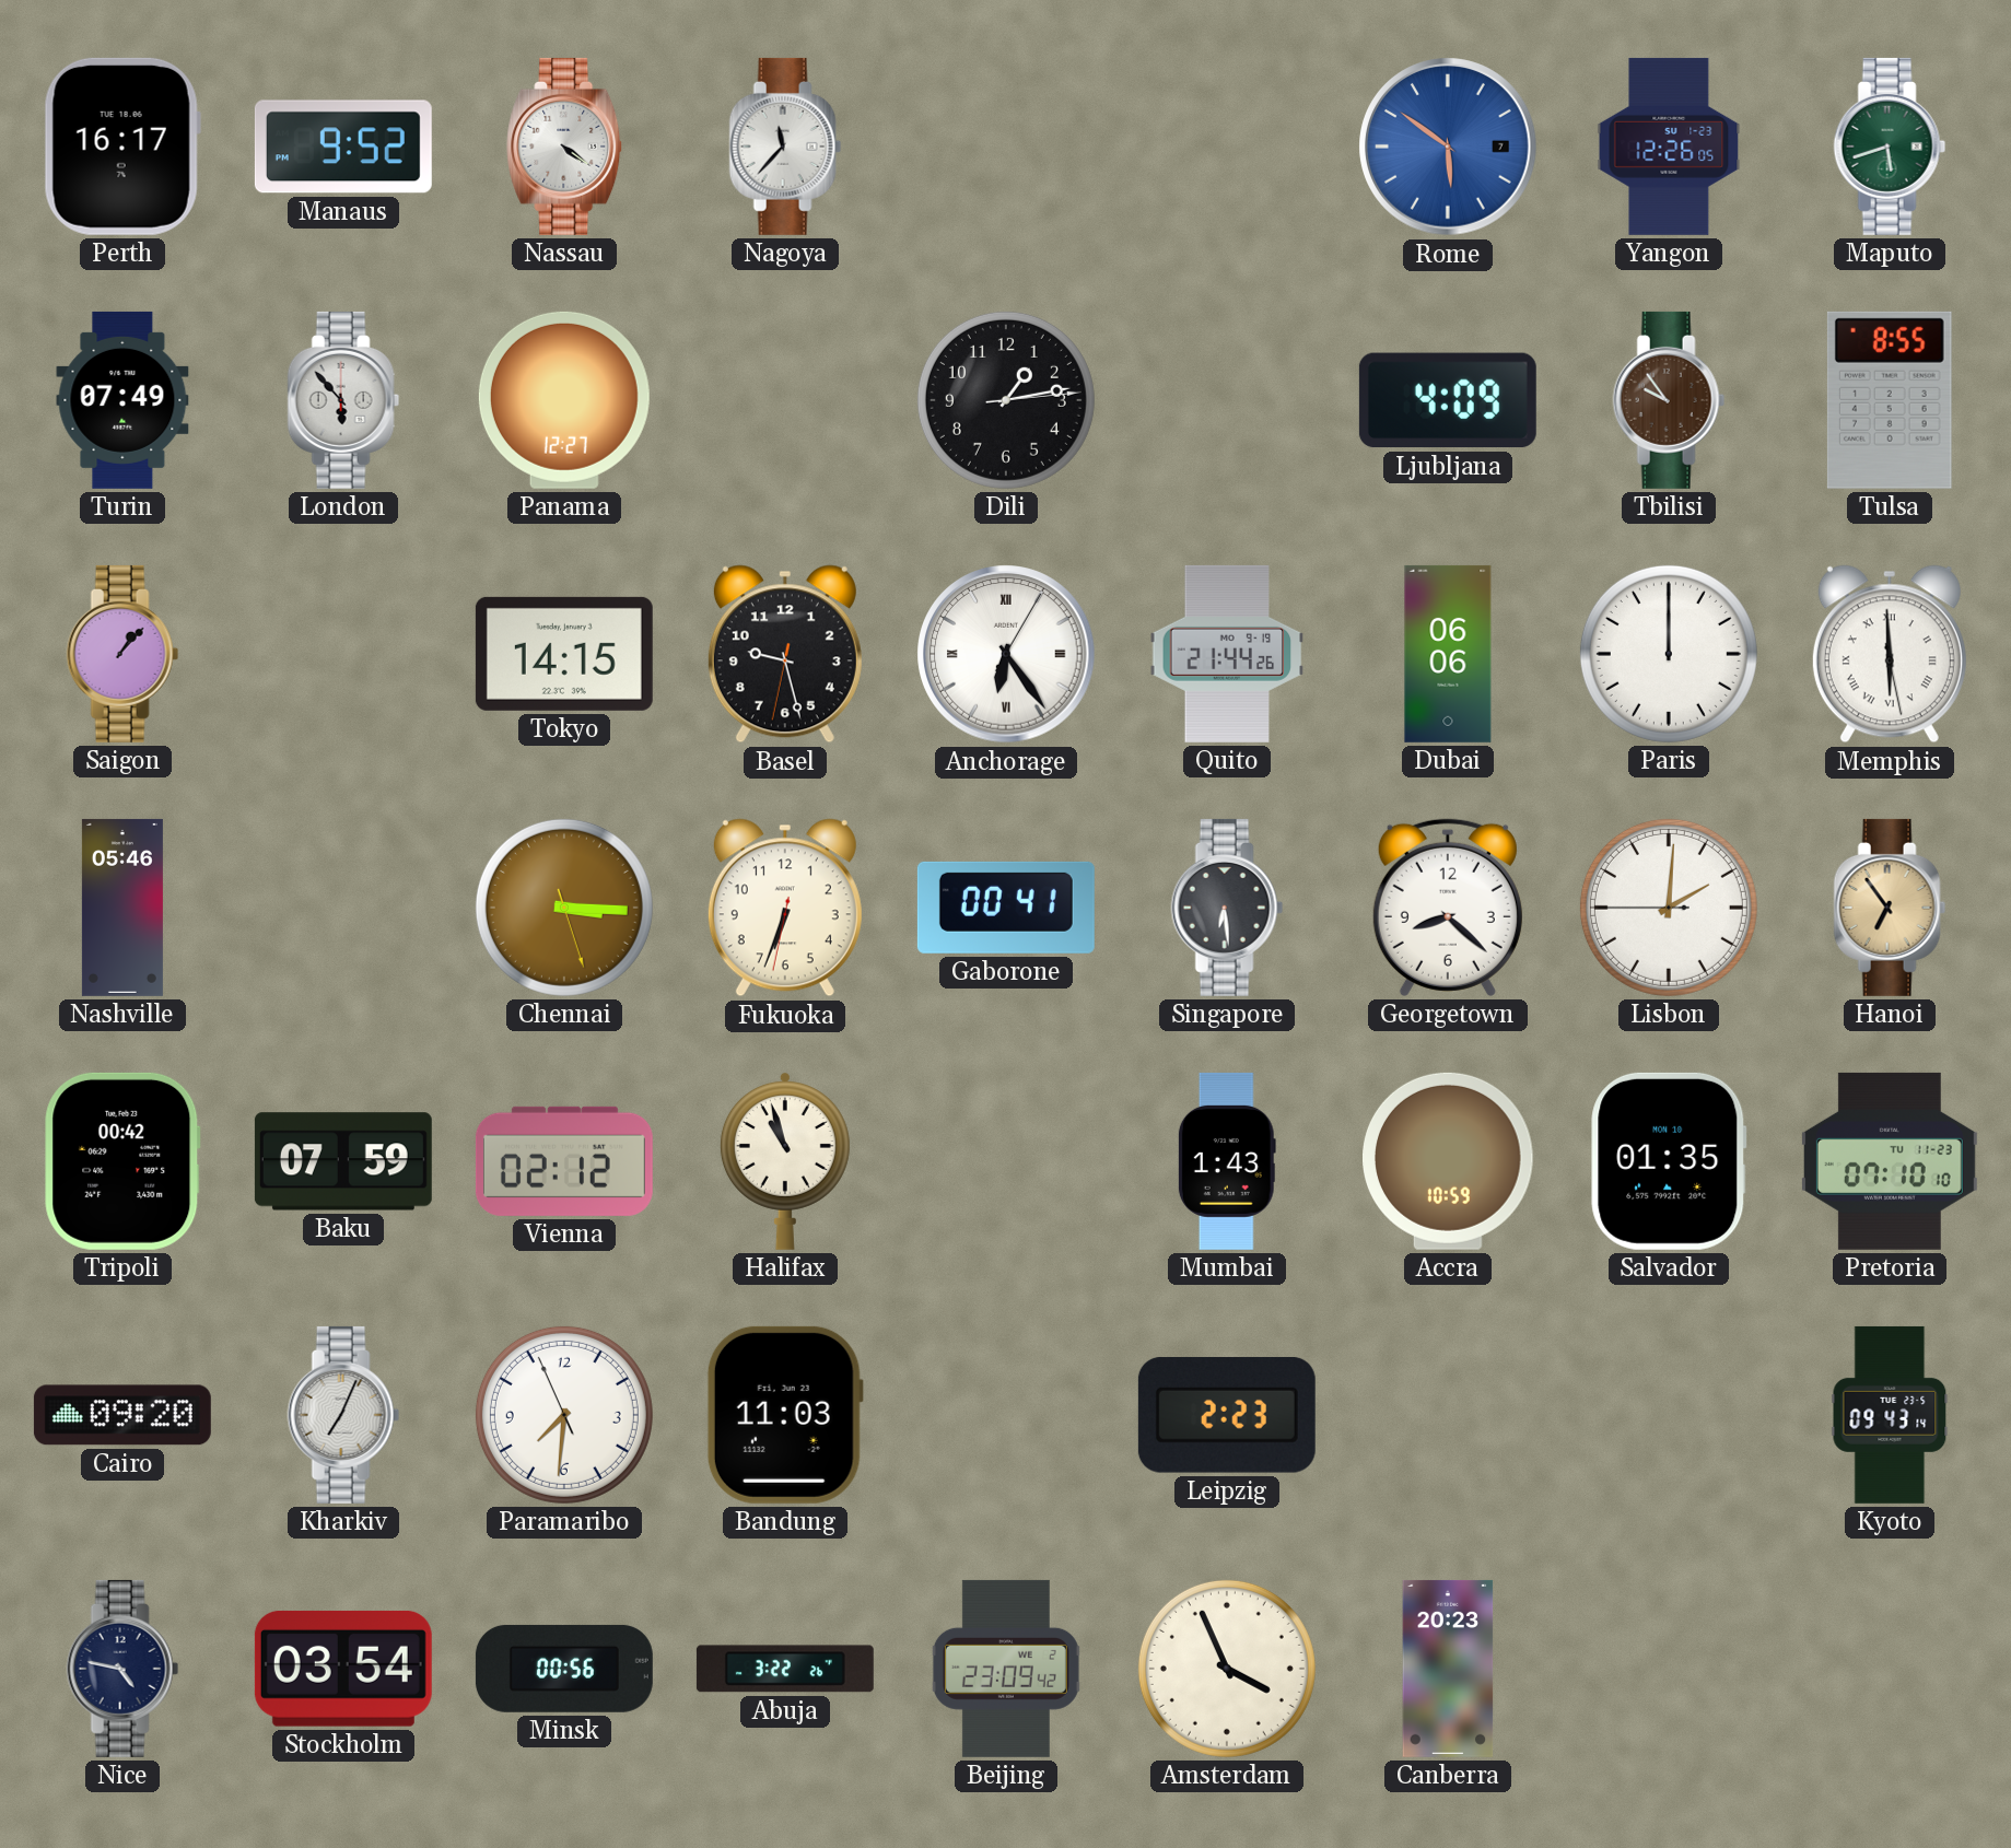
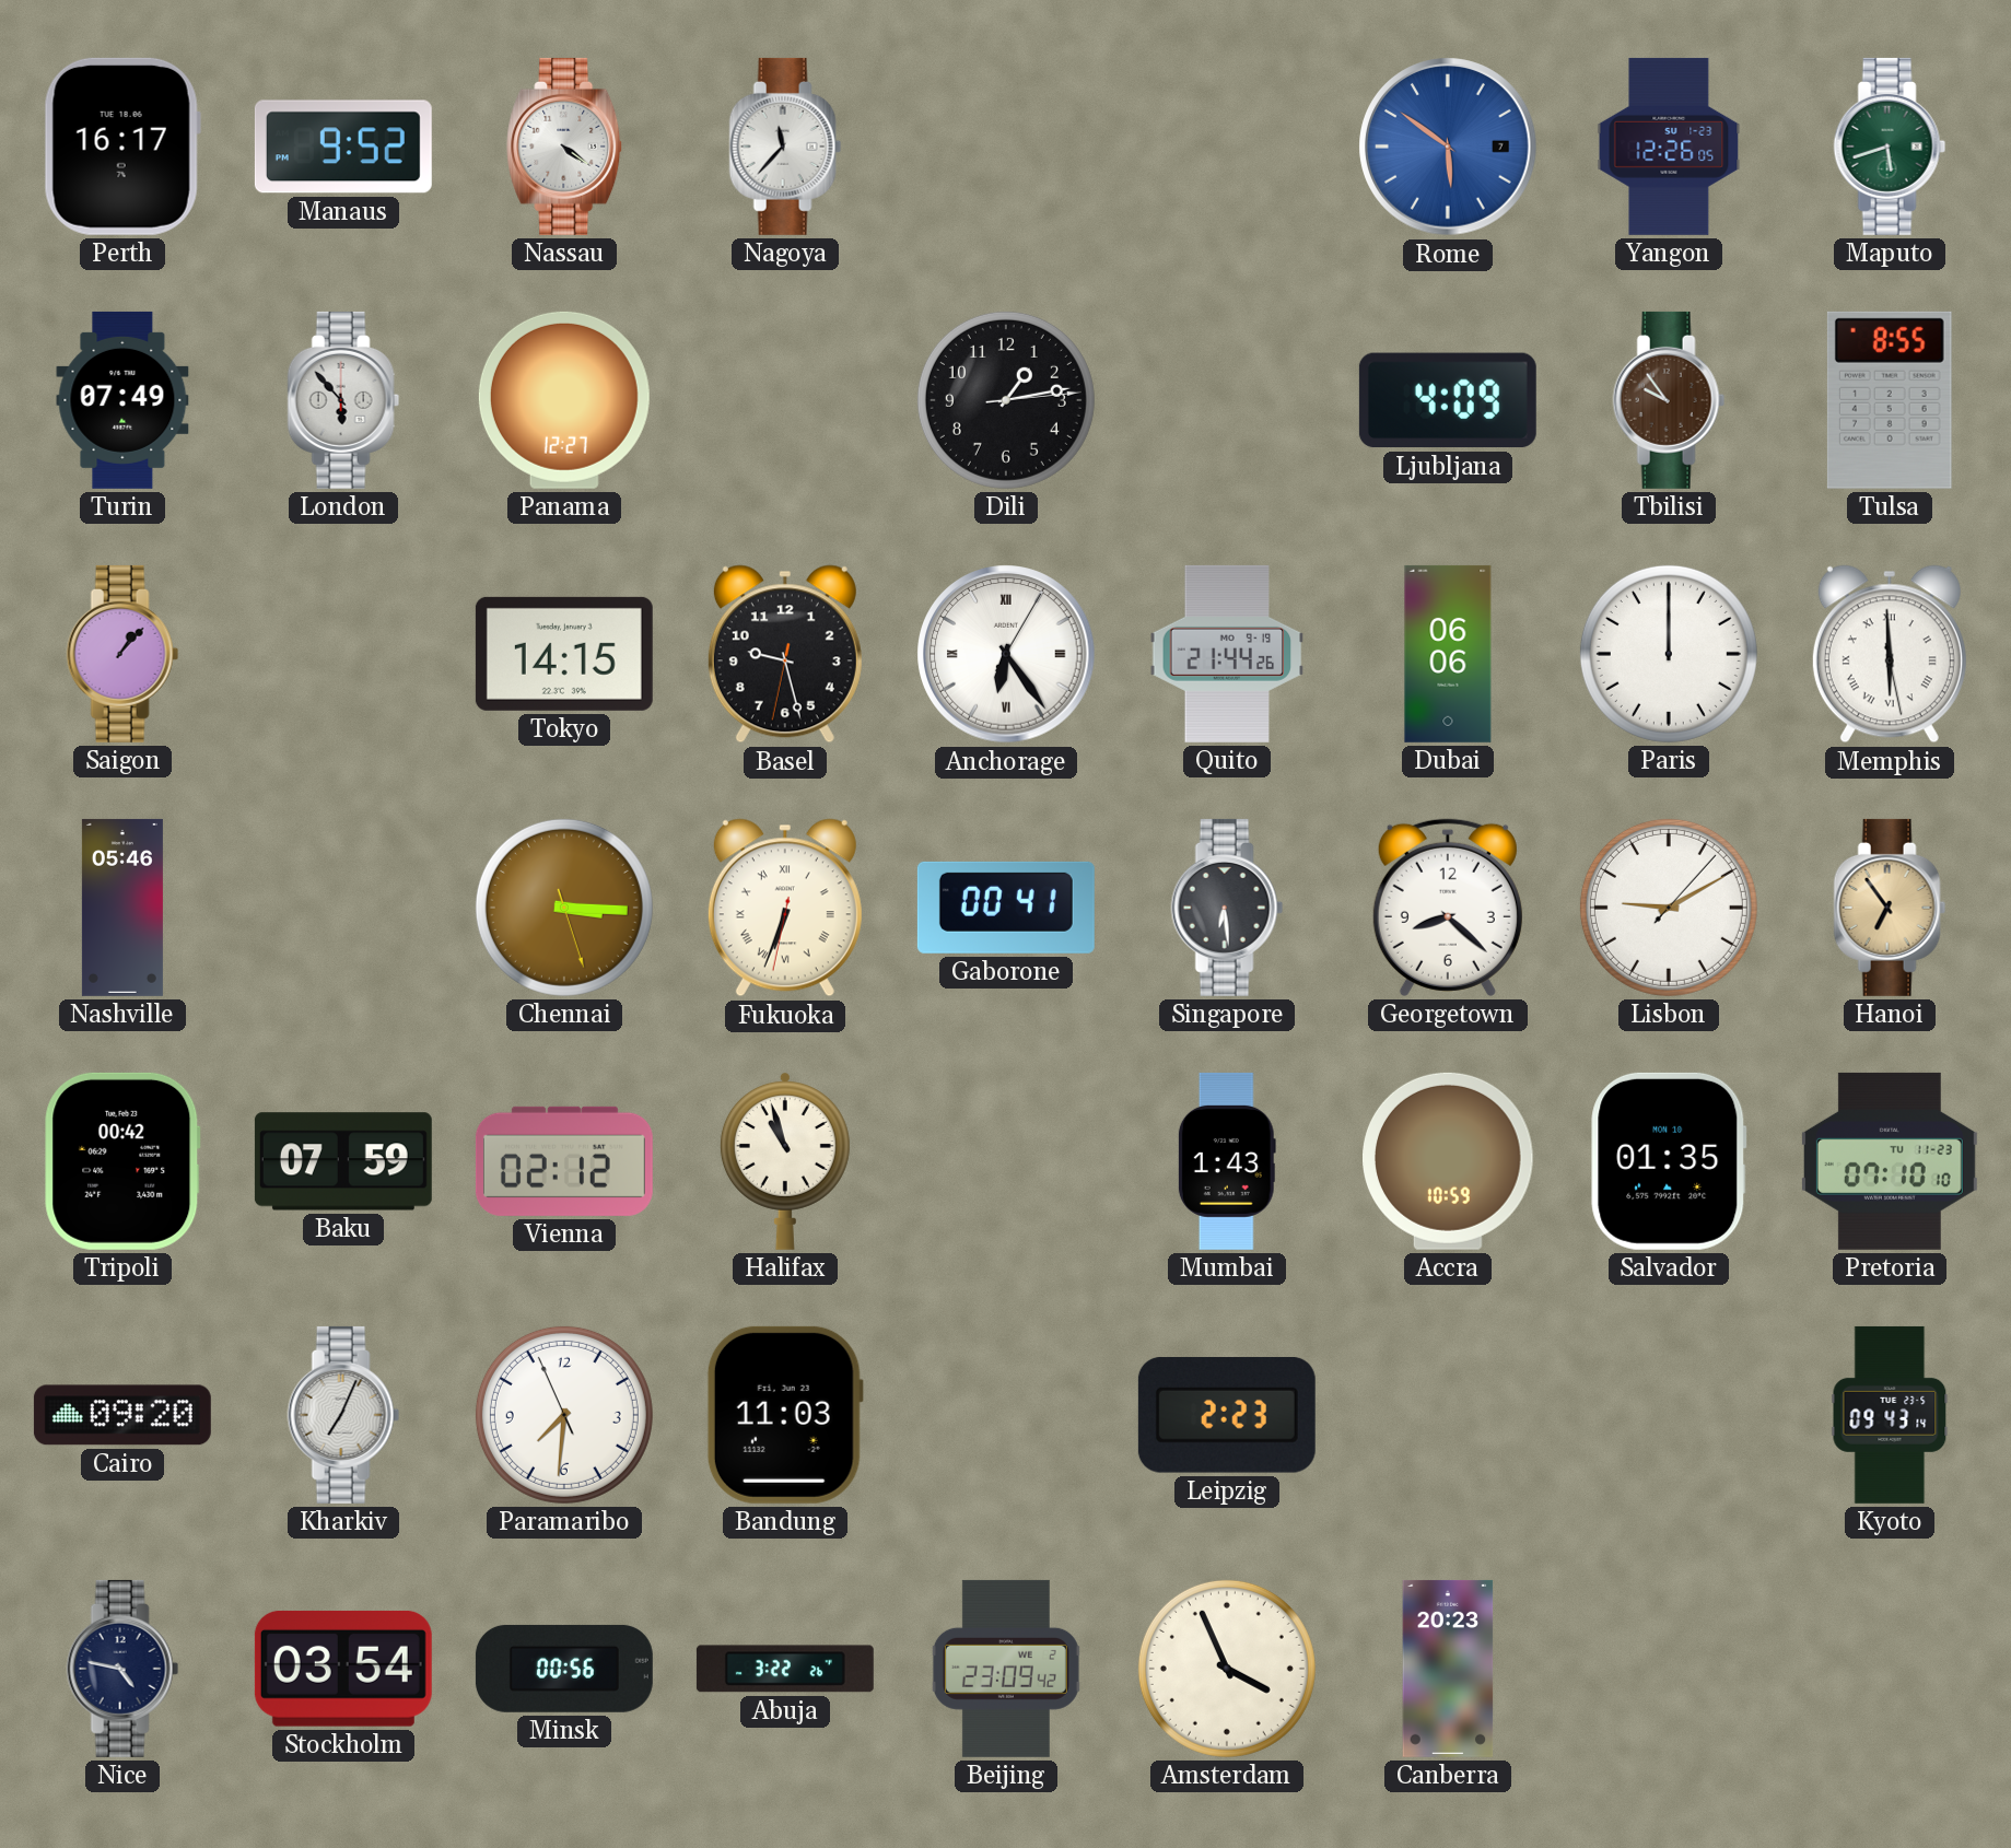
Fukuoka numerals: Arabic -> Roman (785, 908)
Lisbon: 2:00 -> 9:10 (1669, 908)
